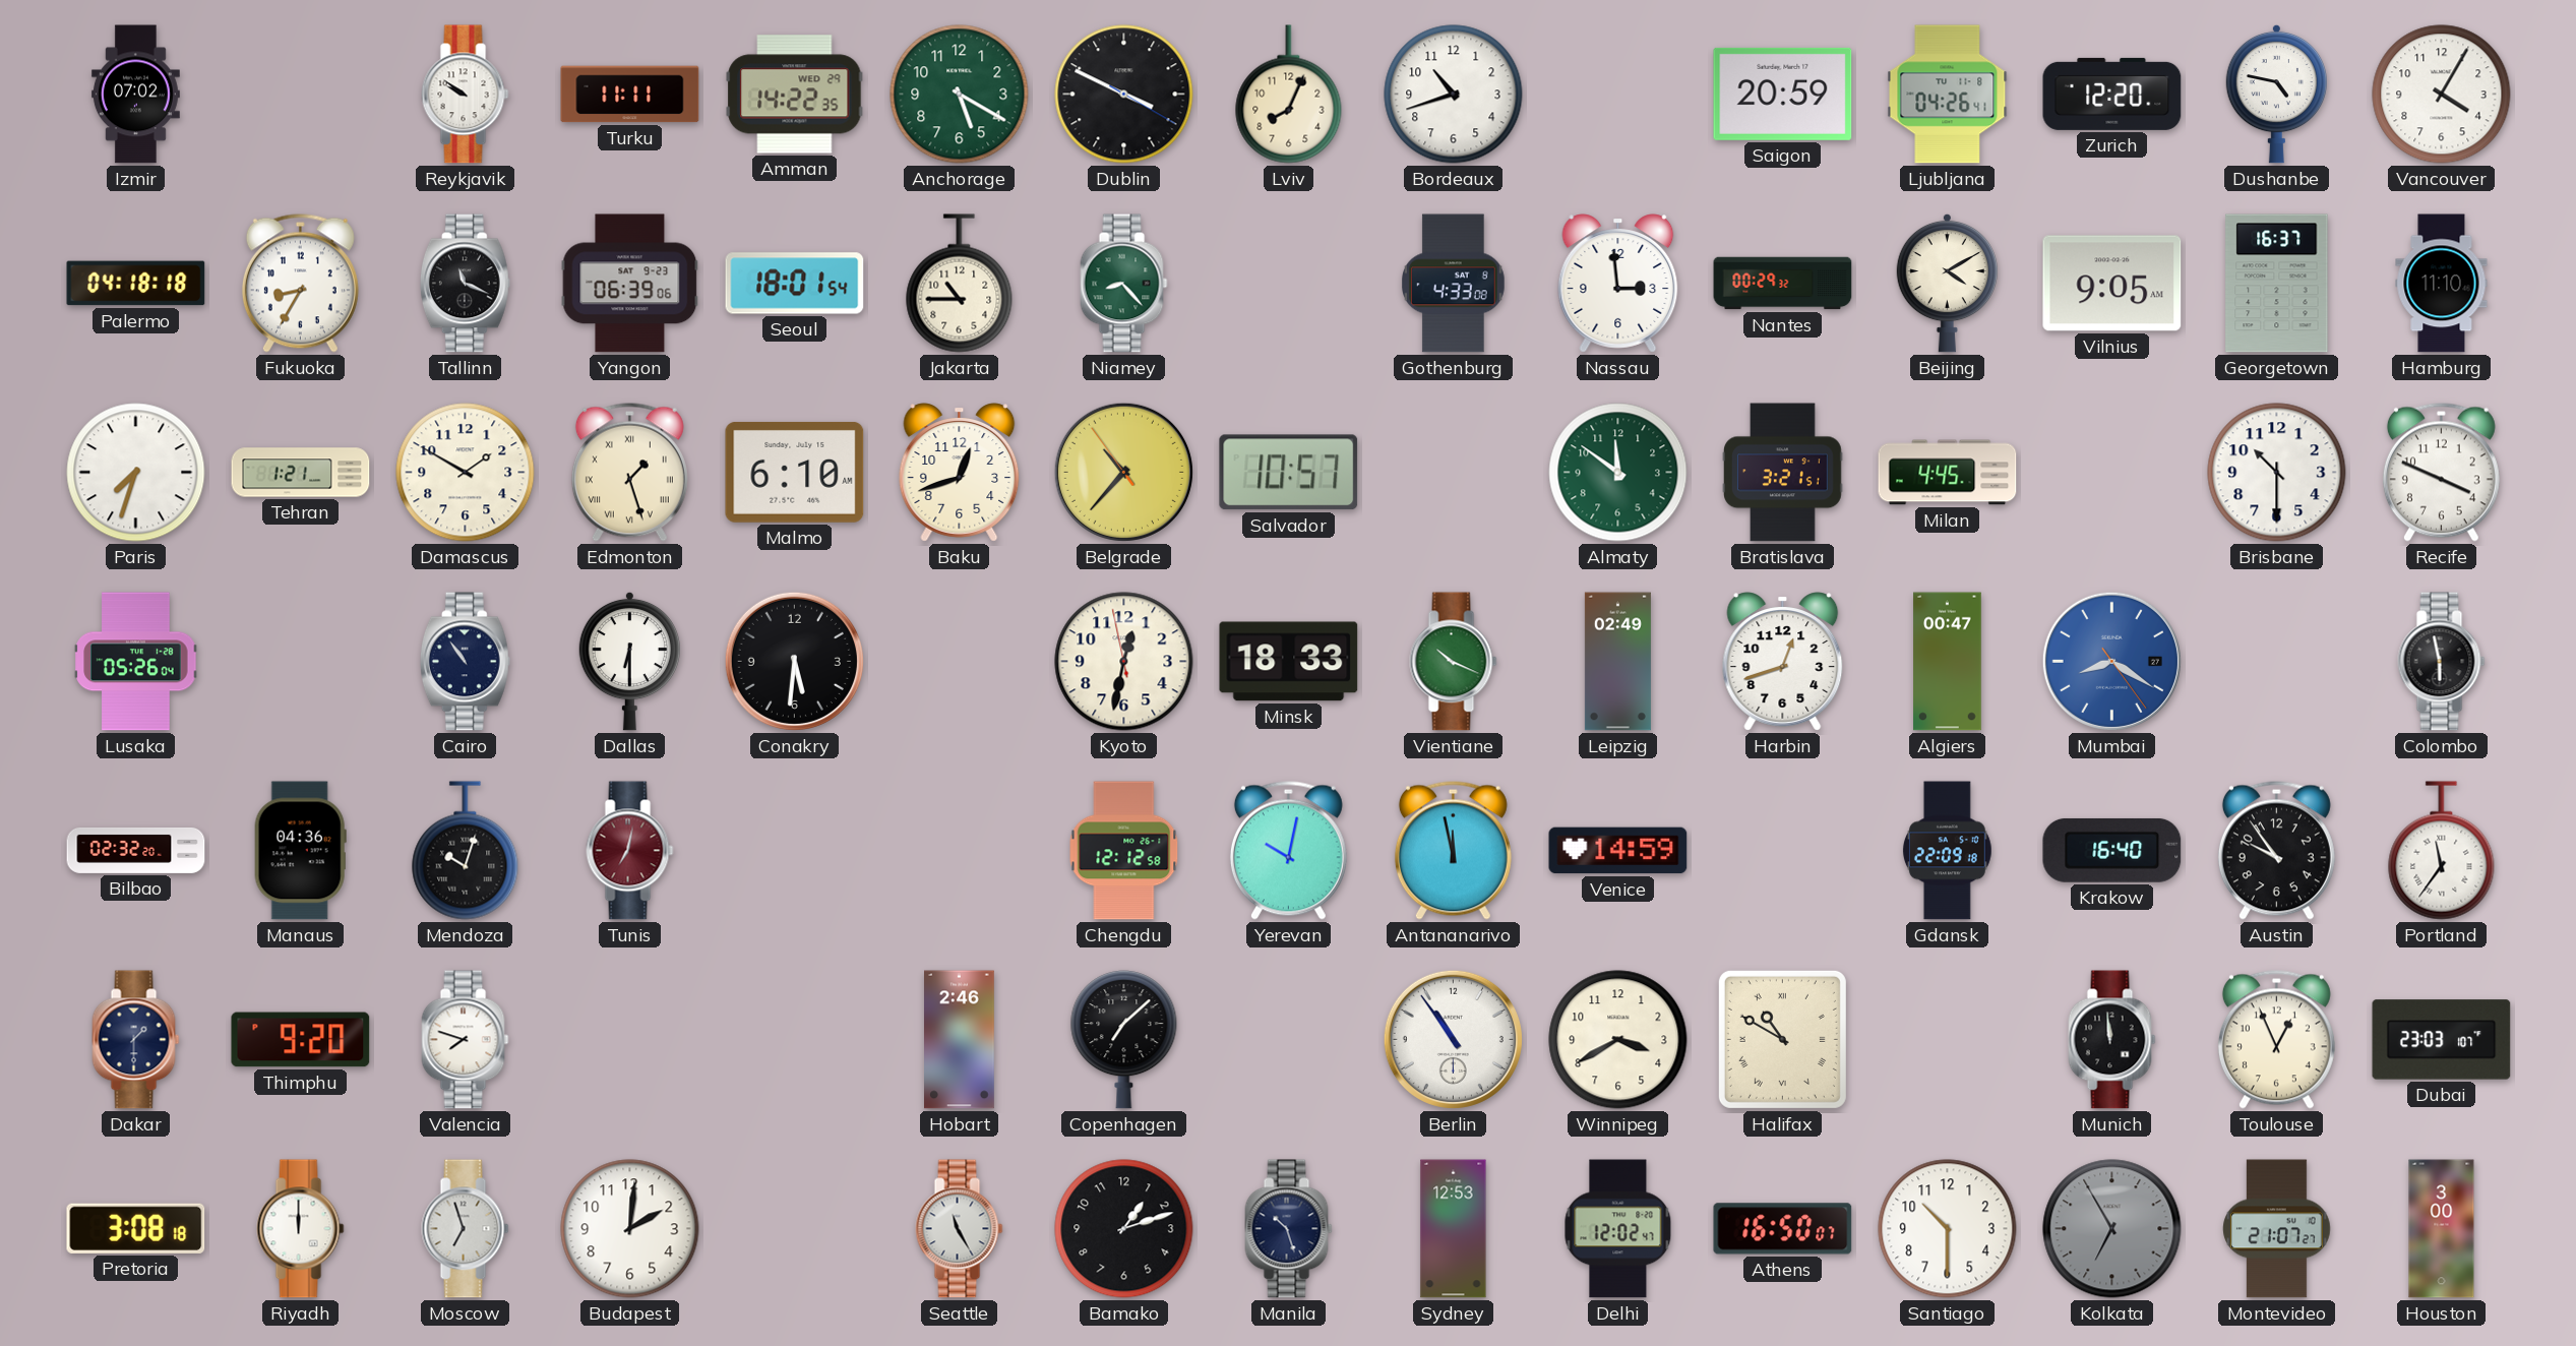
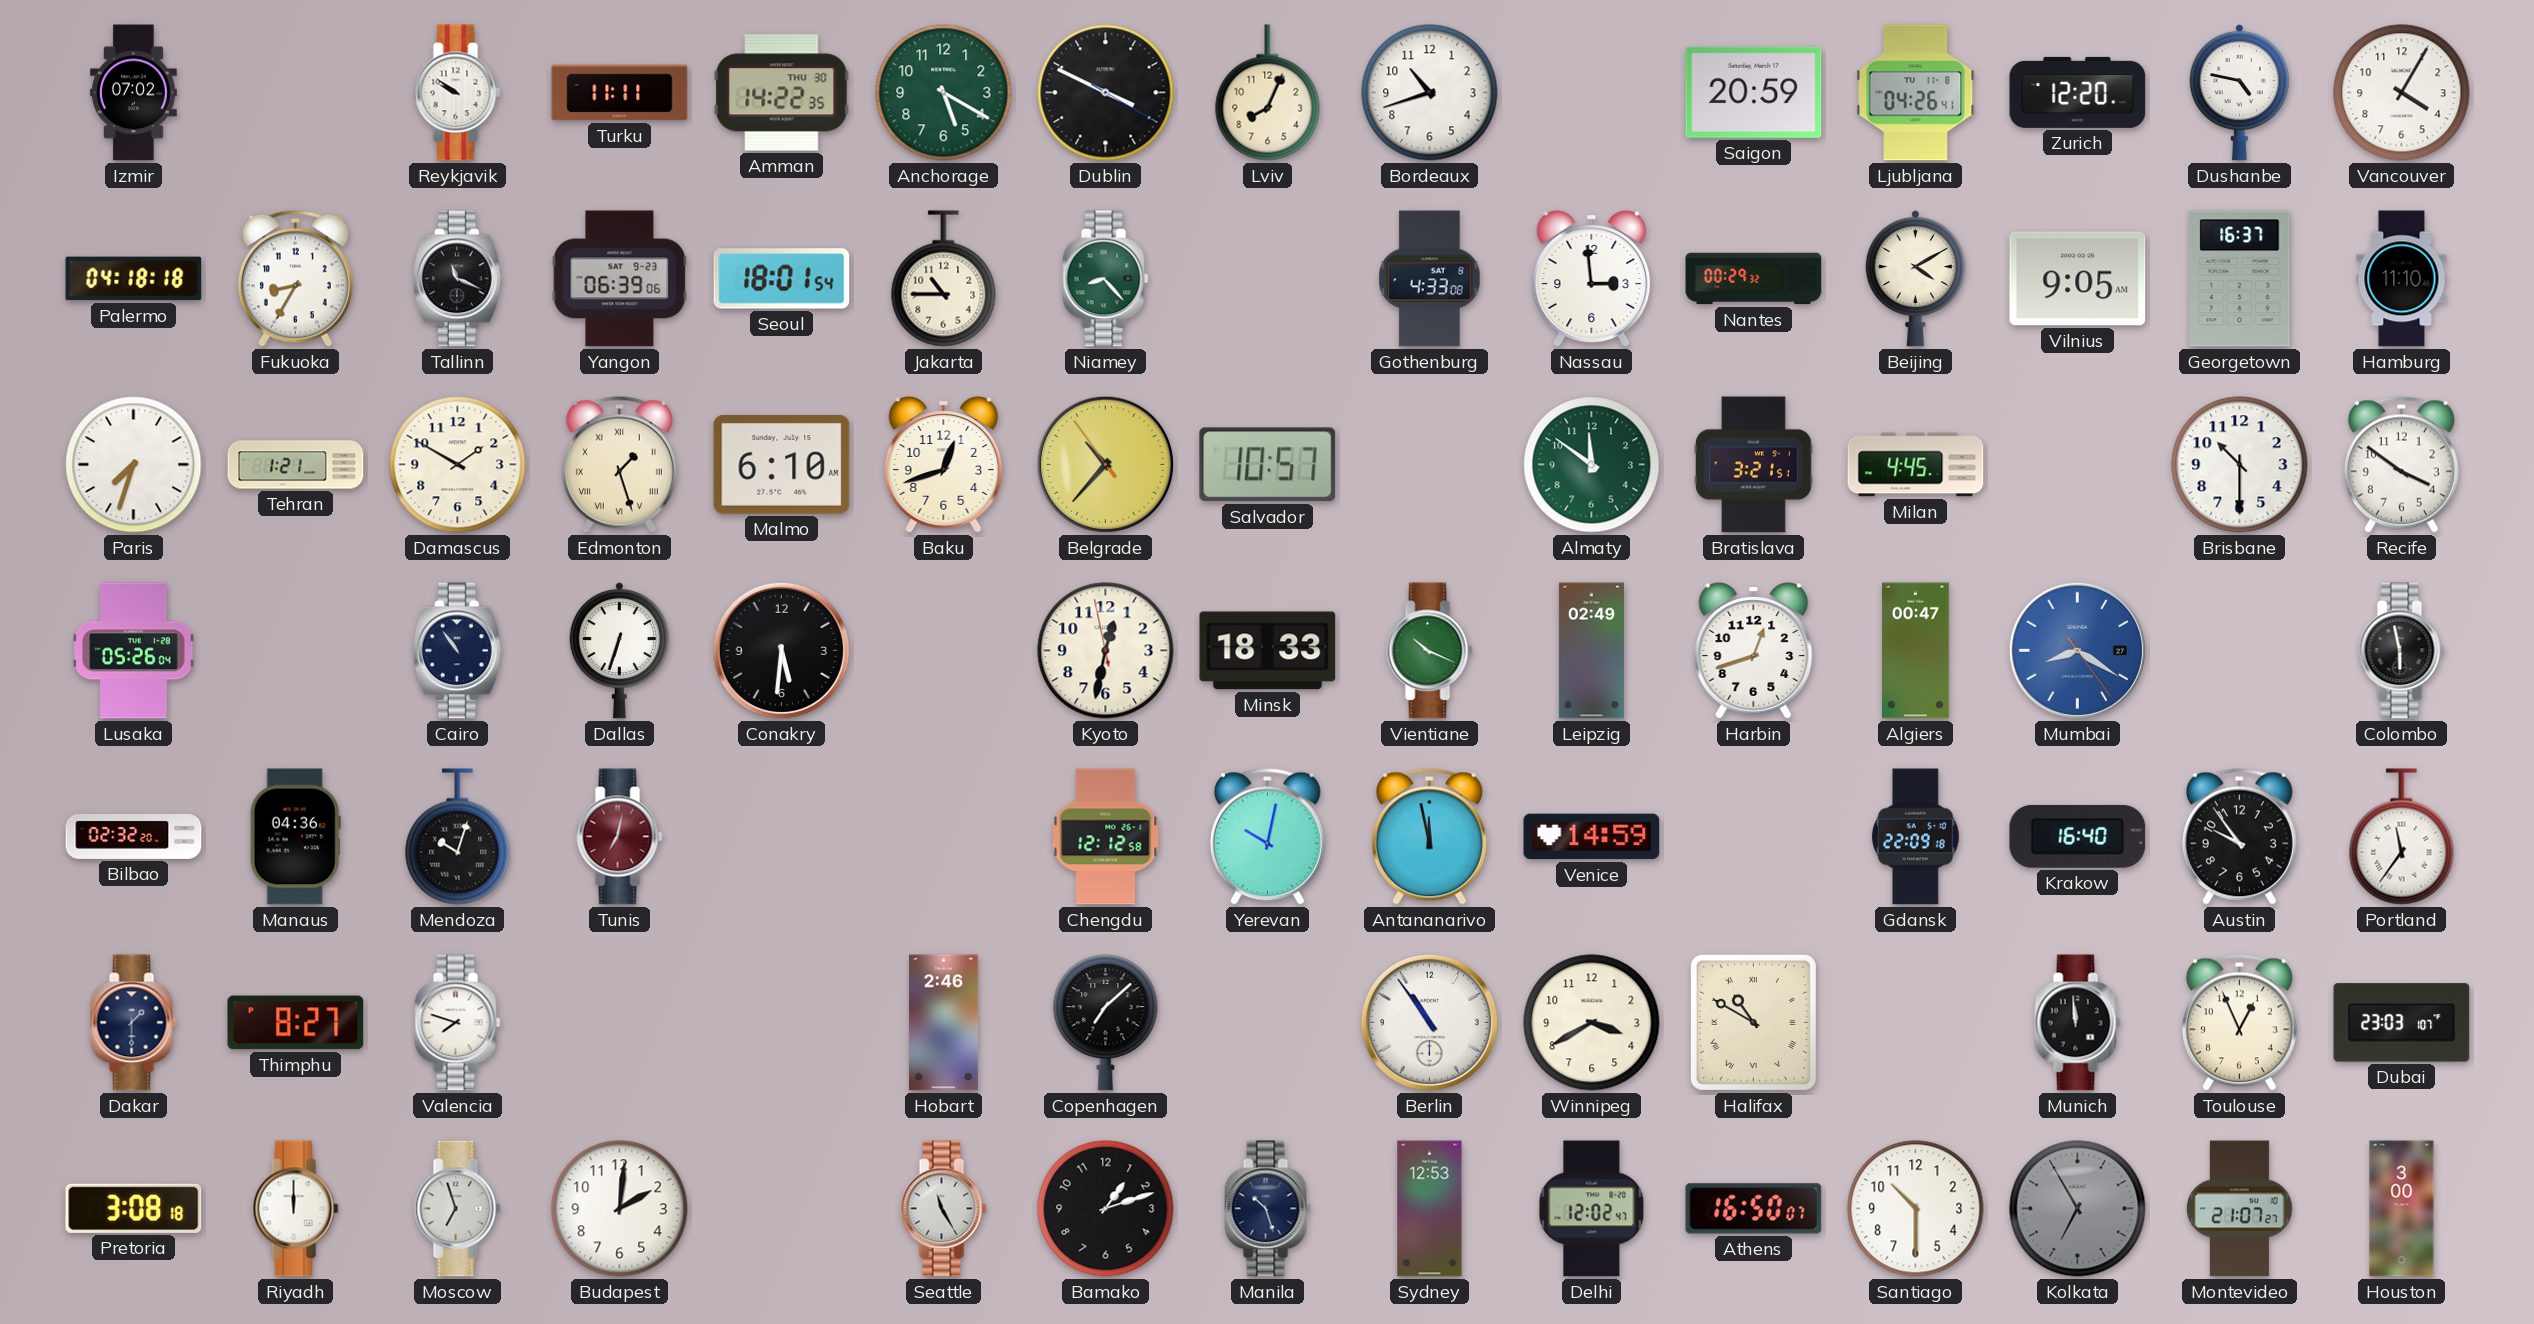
Amman date: WED 29 -> THU 30 (782, 93)
Recife: 3:49 -> 3:51 (2401, 464)
Dallas: 6:30 -> 6:33 (619, 650)
Thimphu: 9:20 -> 8:27 (296, 1023)
